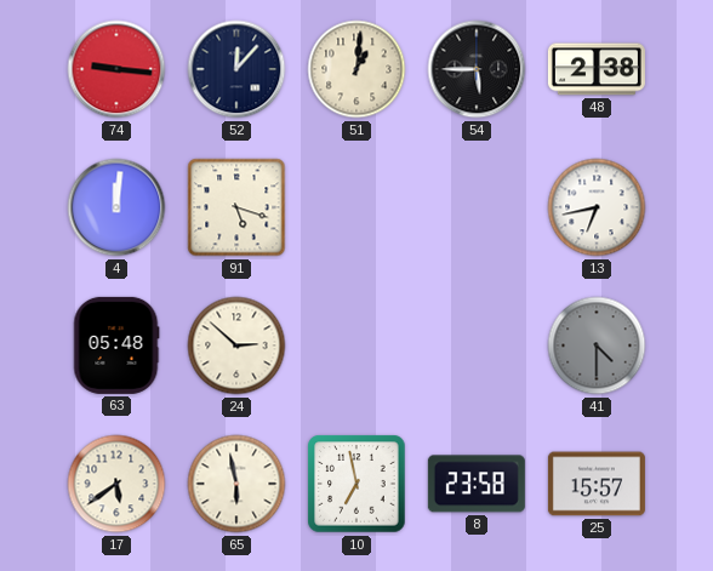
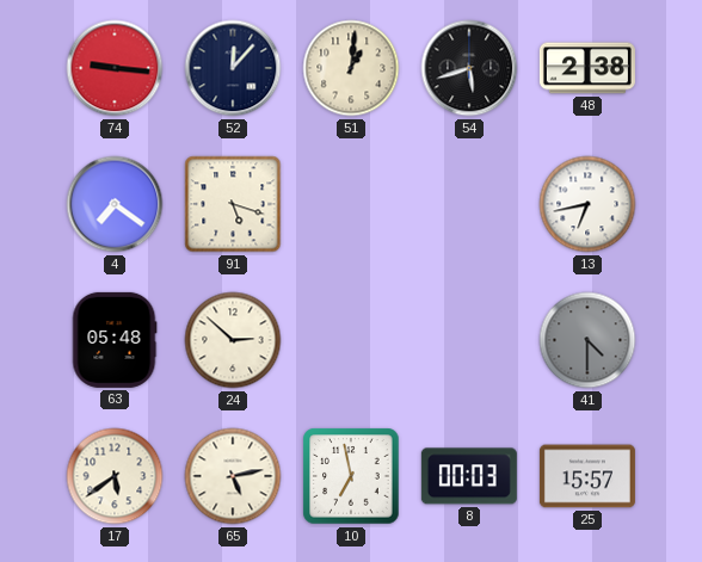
54: 5:45 -> 5:42 (469, 68)
4: 12:01 -> 7:21 (115, 204)
65: 5:58 -> 5:13 (233, 476)
8: 23:58 -> 00:03 (469, 476)
